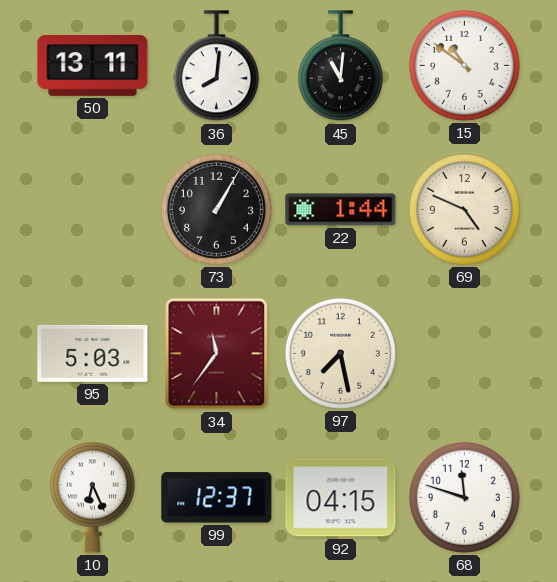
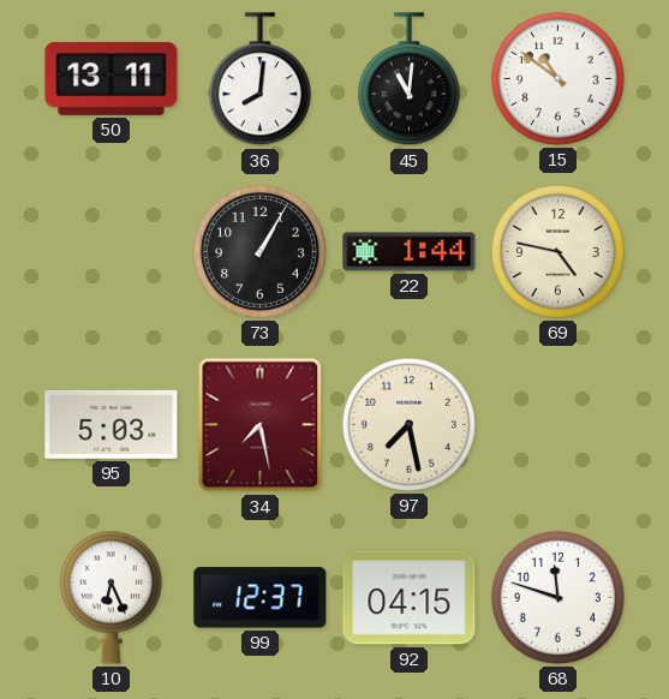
69: 4:49 -> 4:47 (557, 251)
34: 11:36 -> 7:28 (261, 425)
